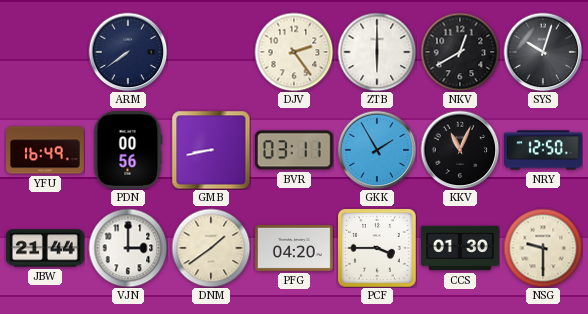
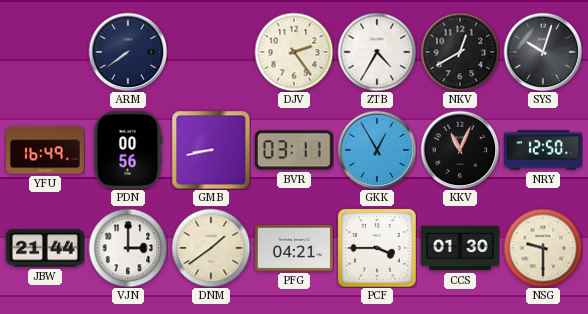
ZTB: 6:00 -> 4:35 (377, 52)
GKK: 1:55 -> 12:55 (377, 150)
PFG: 04:20 -> 04:21 (295, 248)
